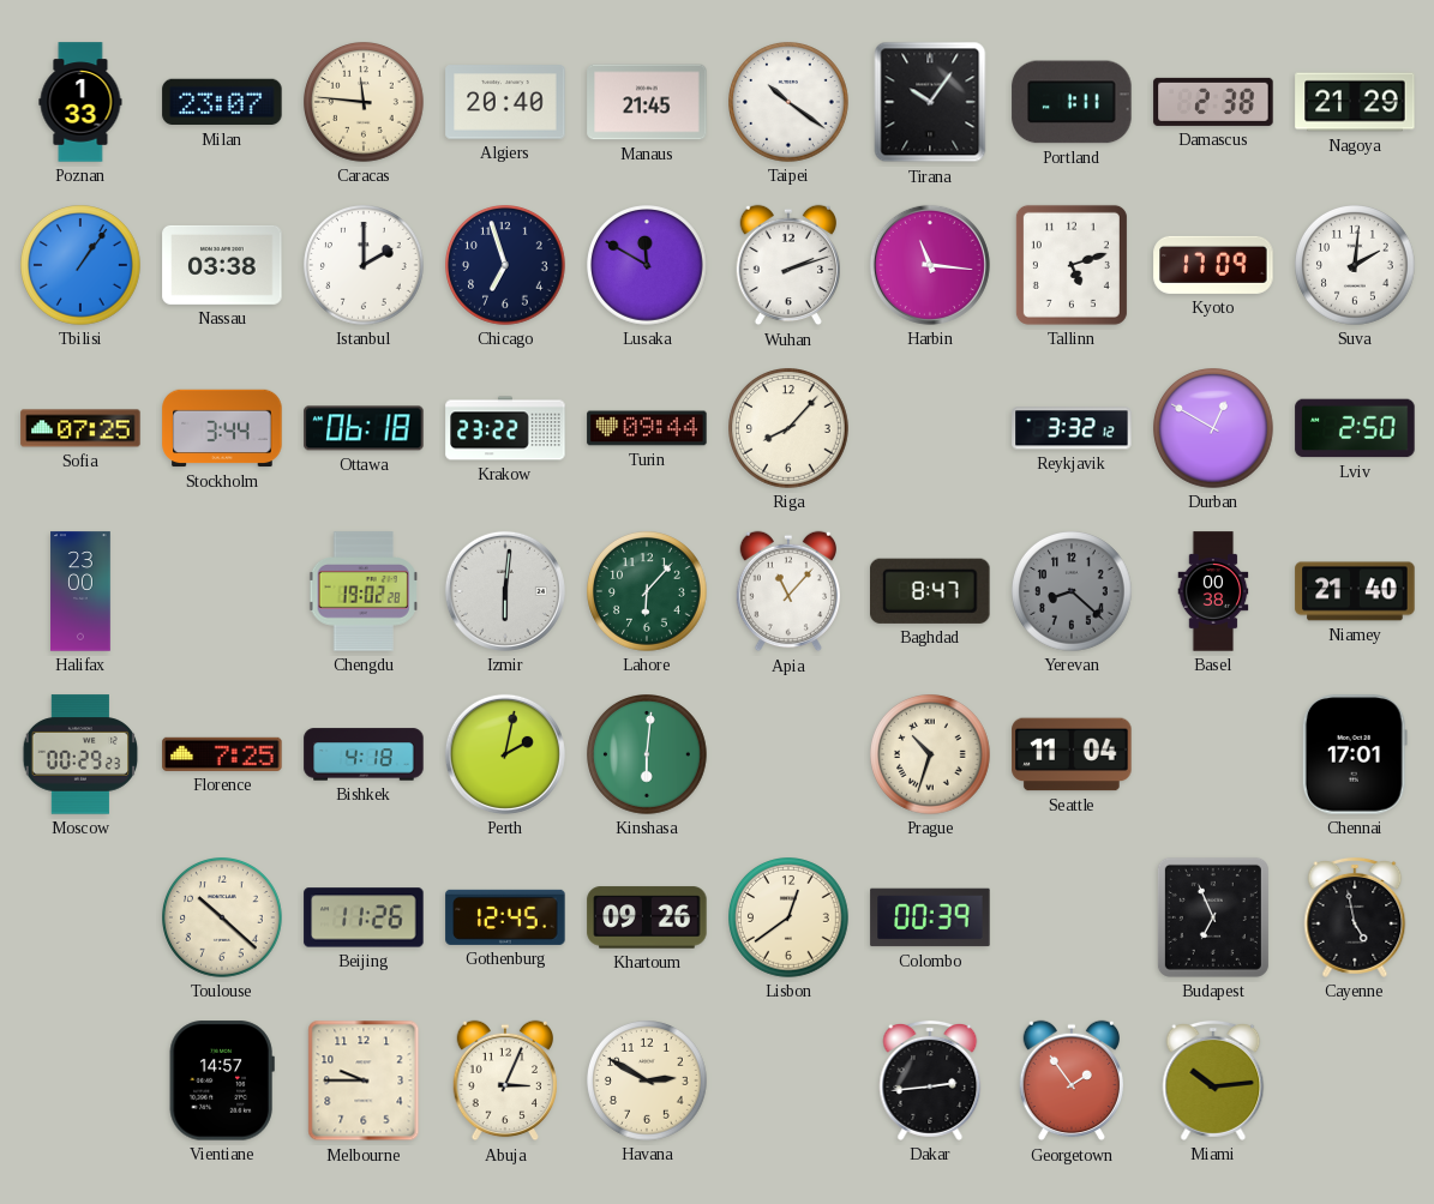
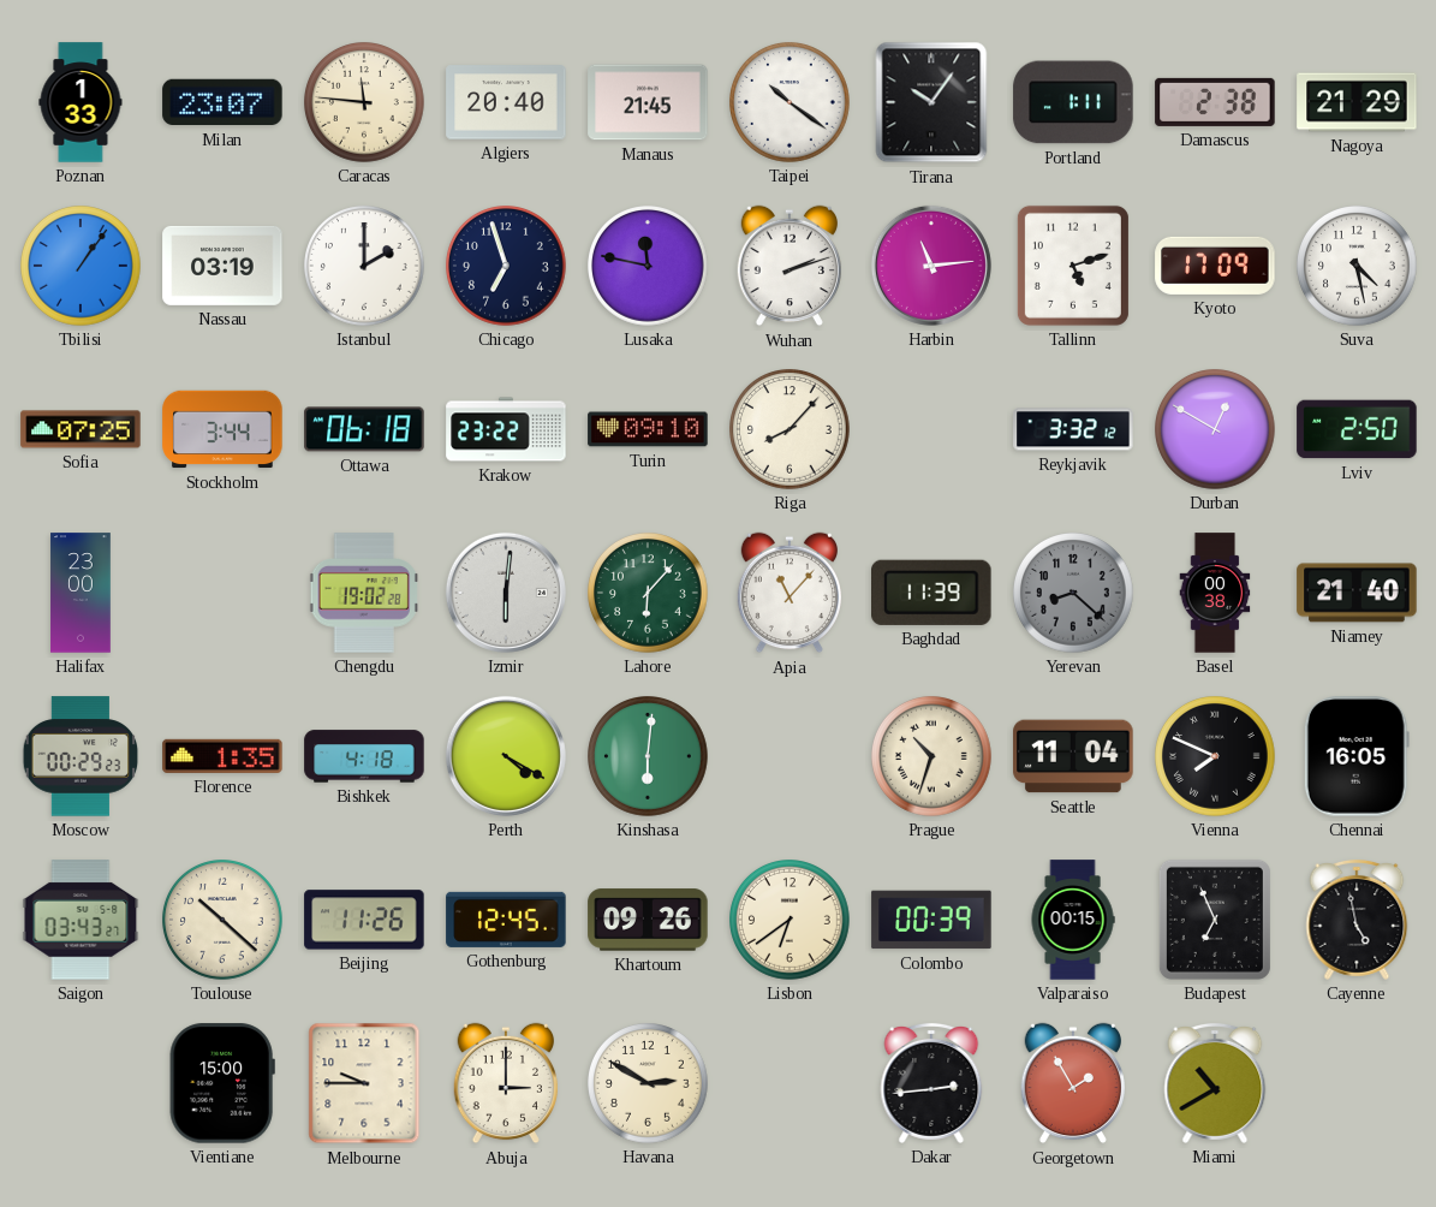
Nassau: 03:38 -> 03:19 (222, 266)
Lusaka: 11:50 -> 11:47 (649, 267)
Harbin: 11:16 -> 11:14 (931, 266)
Suva: 2:01 -> 4:28 (1358, 267)
Turin: 09:44 -> 09:10 (648, 429)
Baghdad: 8:47 -> 11:39 (931, 593)
Florence: 7:25 -> 1:35 (222, 756)
Perth: 2:02 -> 4:20 (506, 756)
Vienna: none -> 7:49 (1216, 757)
Chennai: 17:01 -> 16:05 (1357, 756)
Saigon: none -> 03:43 (81, 920)
Lisbon: 12:39 -> 6:39 (791, 921)
Valparaiso: none -> 00:15 (1073, 920)
Vientiane: 14:57 -> 15:00 (222, 1083)
Abuja: 3:04 -> 3:00 (505, 1083)
Georgetown: 1:54 -> 1:55 (1072, 1083)
Miami: 10:14 -> 10:40 (1215, 1083)
